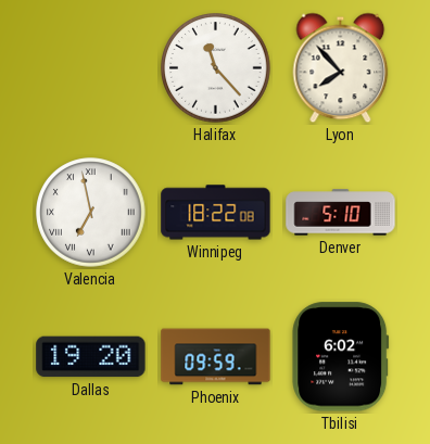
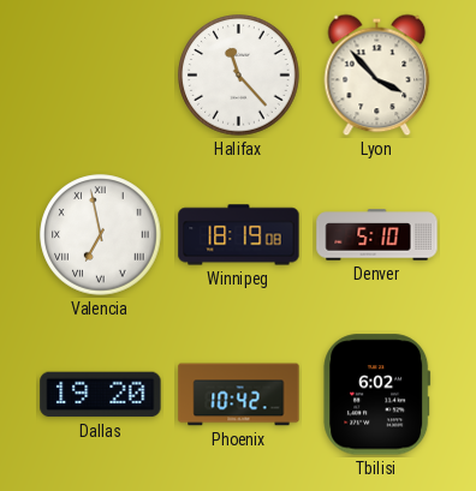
Lyon: 7:53 -> 3:53 (377, 76)
Winnipeg: 18:22 -> 18:19 (239, 235)
Phoenix: 09:59 -> 10:42 (239, 395)
